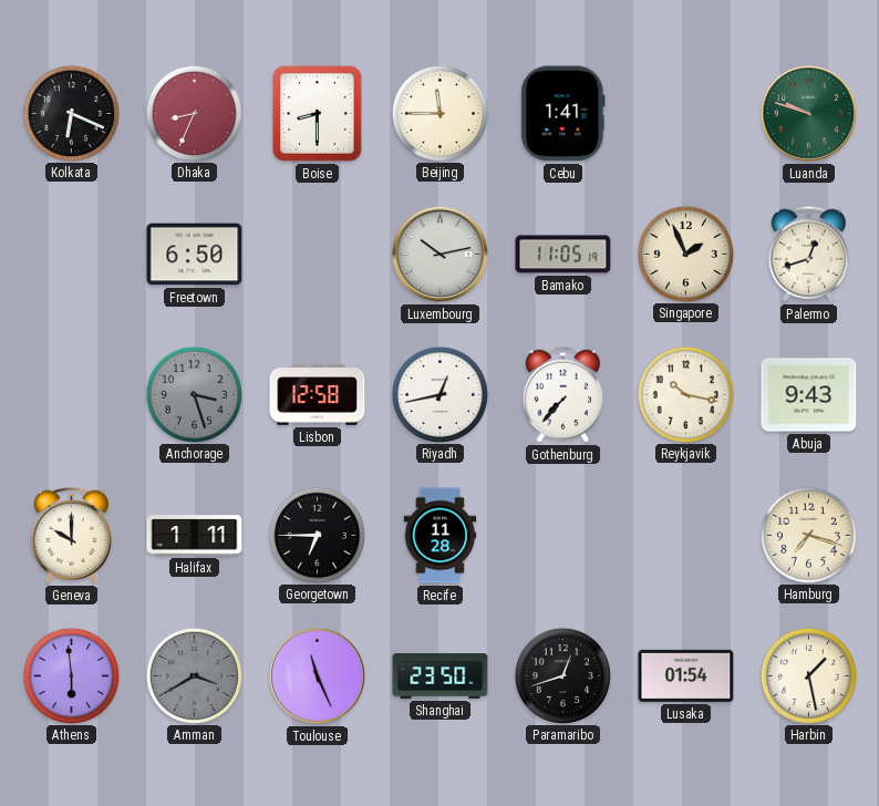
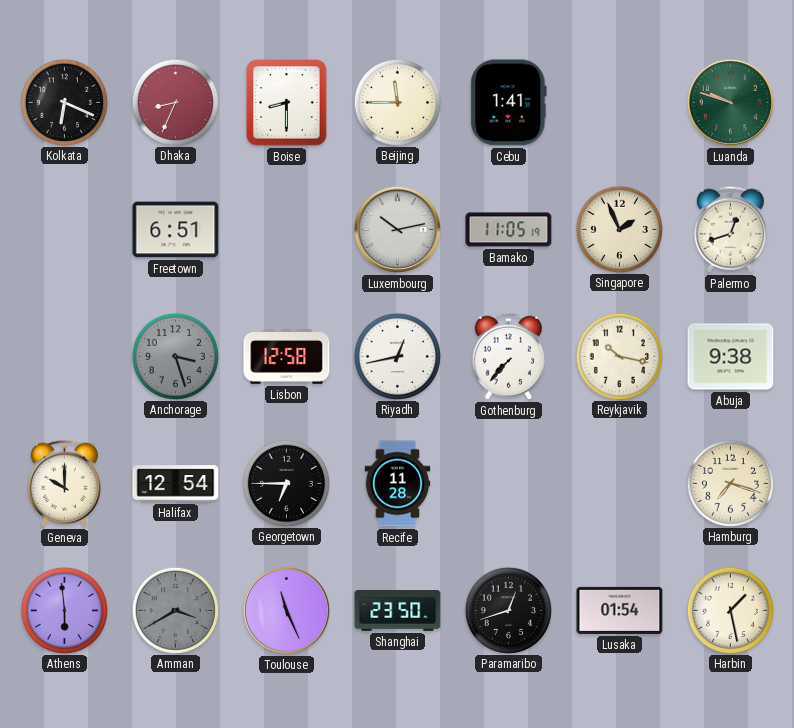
Freetown: 6:50 -> 6:51 (176, 230)
Abuja: 9:43 -> 9:38 (731, 357)
Halifax: 1:11 -> 12:54 (176, 484)
